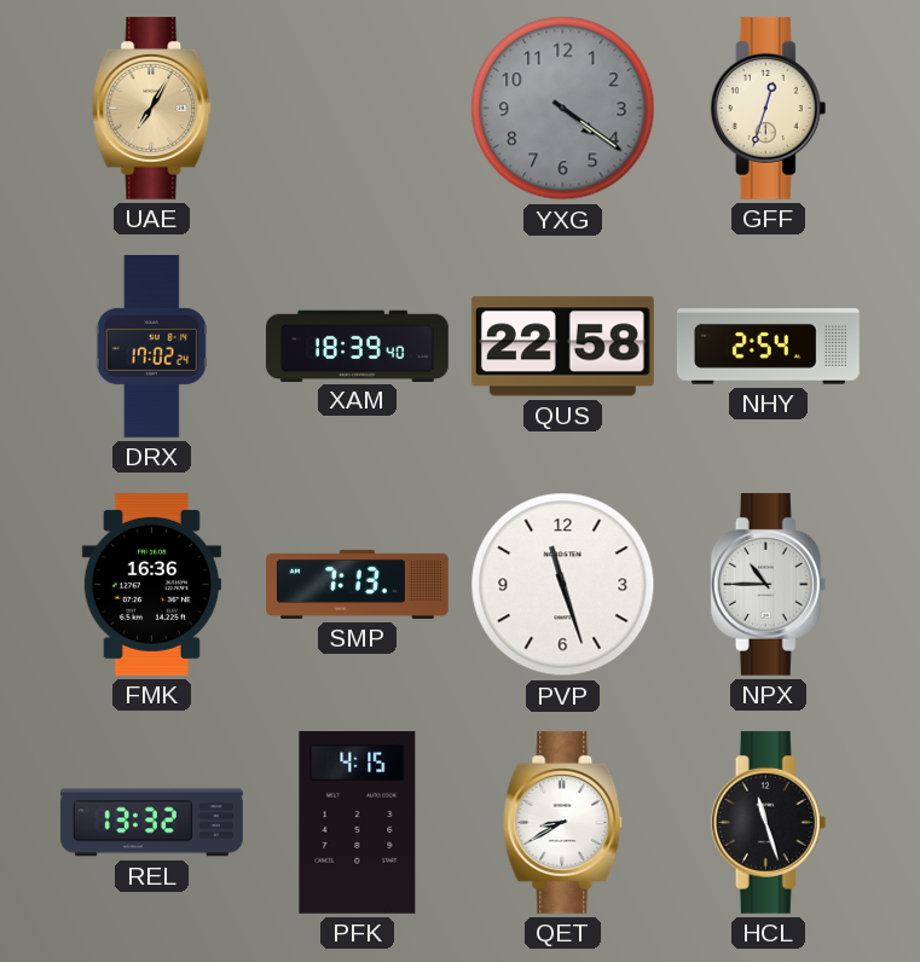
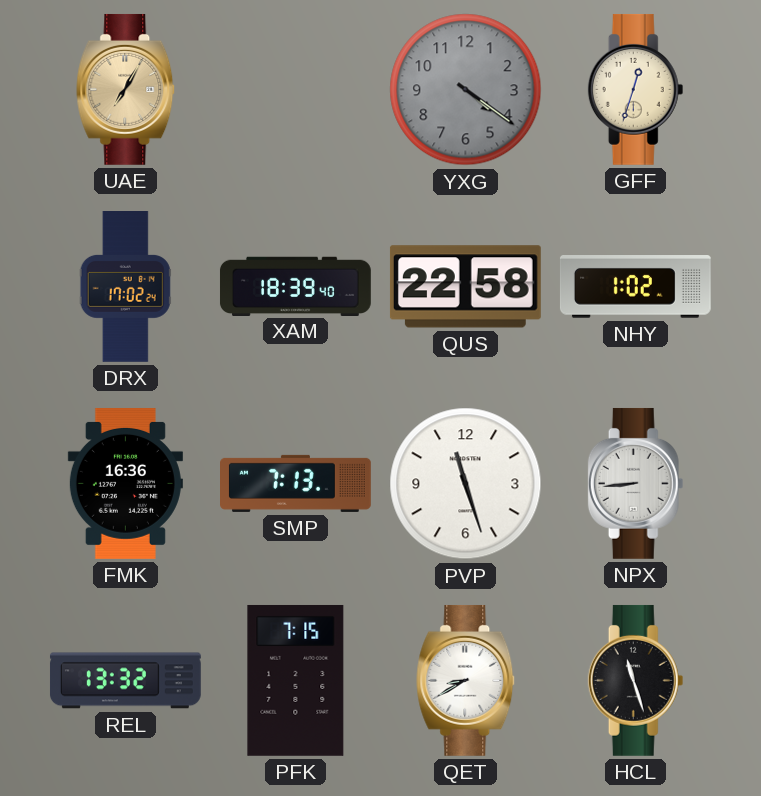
NHY: 2:54 -> 1:02 (635, 287)
NPX: 10:45 -> 8:44 (636, 483)
PFK: 4:15 -> 7:15 (296, 680)
